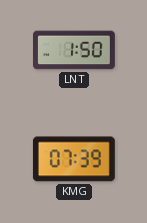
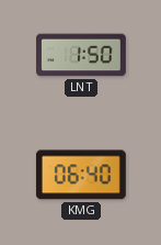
KMG: 07:39 -> 06:40 (81, 175)
